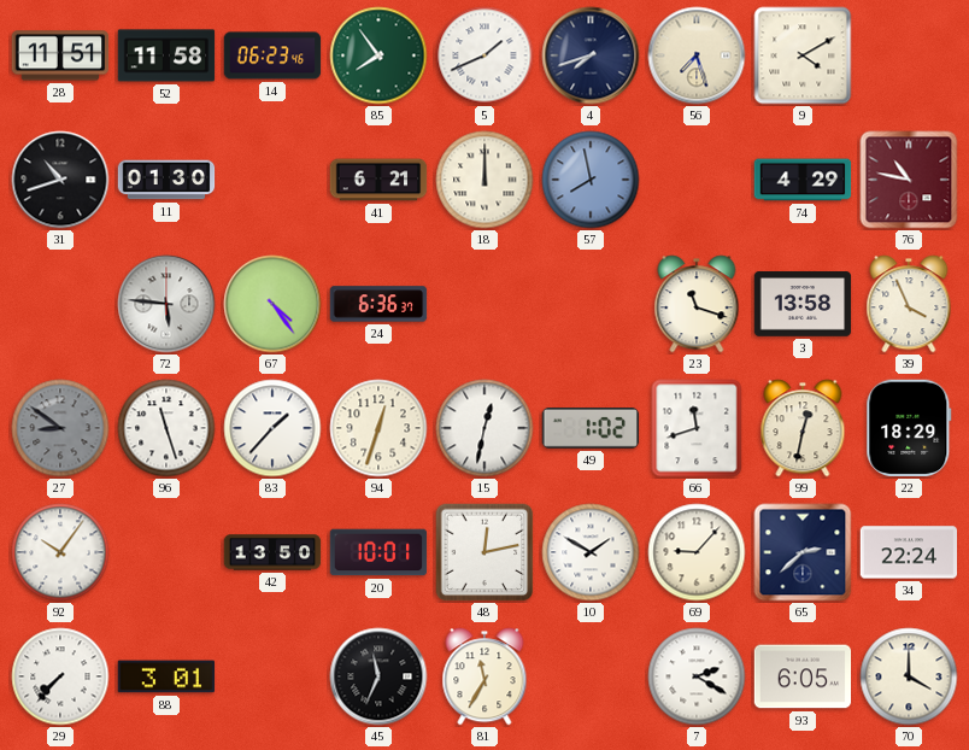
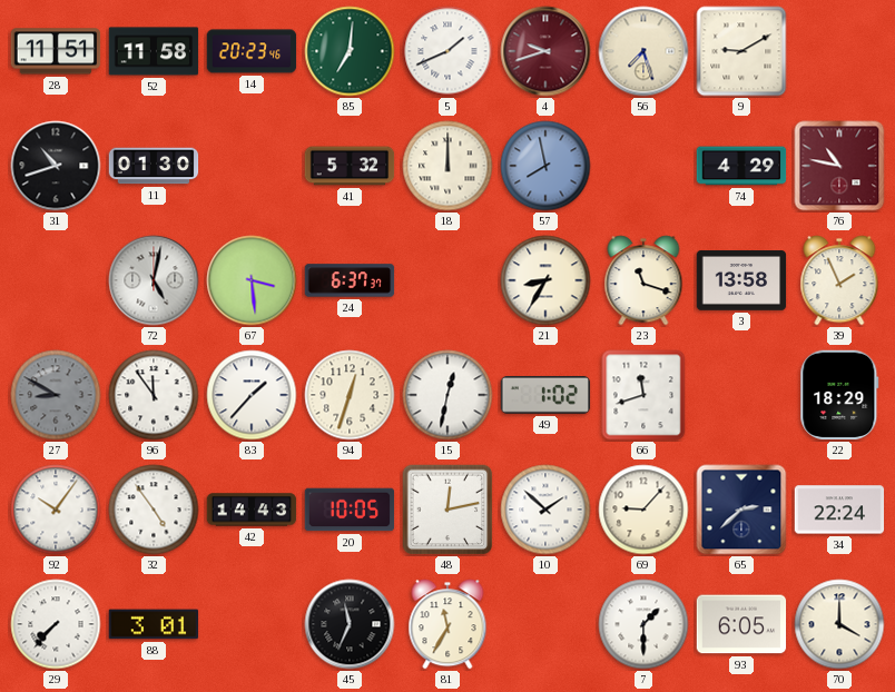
14: 06:23 -> 20:23 (252, 51)
85: 7:54 -> 7:01 (350, 51)
4: 7:42 -> 9:42 (545, 51)
4 dial: navy -> burgundy (545, 51)
9: 4:10 -> 9:10 (741, 51)
41: 6:21 -> 5:32 (350, 166)
72: 5:46 -> 5:02 (154, 280)
67: 4:24 -> 3:29 (252, 280)
24: 6:36 -> 6:37 (350, 280)
21: none -> 8:35 (545, 280)
39: 3:56 -> 1:56 (839, 280)
27: 8:51 -> 8:50 (56, 395)
96: 11:27 -> 11:54 (154, 395)
99: 12:32 -> none (803, 428)
32: none -> 4:54 (154, 510)
42: 13:50 -> 14:43 (252, 510)
20: 10:01 -> 10:05 (350, 510)
10: 1:50 -> 1:52 (545, 510)
7: 2:20 -> 1:30 (643, 624)
